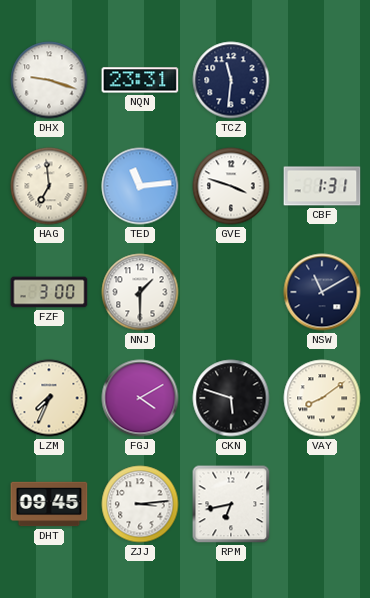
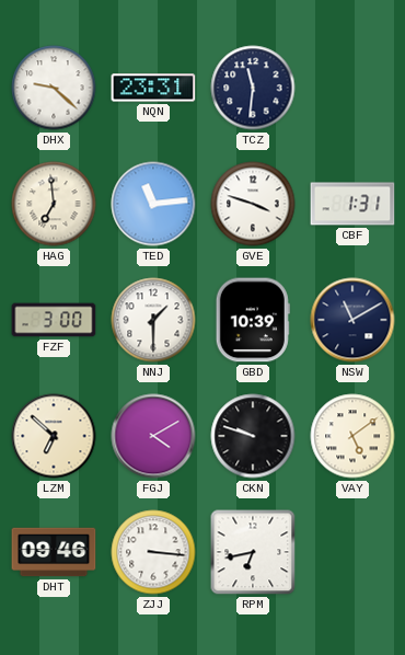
DHX: 9:18 -> 9:22 (54, 88)
GBD: none -> 10:39 (253, 320)
LZM: 7:34 -> 6:52 (54, 436)
CKN: 5:48 -> 9:48 (253, 436)
VAY: 8:09 -> 5:09 (352, 436)
DHT: 09:45 -> 09:46 (54, 552)
ZJJ: 3:14 -> 3:16 (153, 552)
